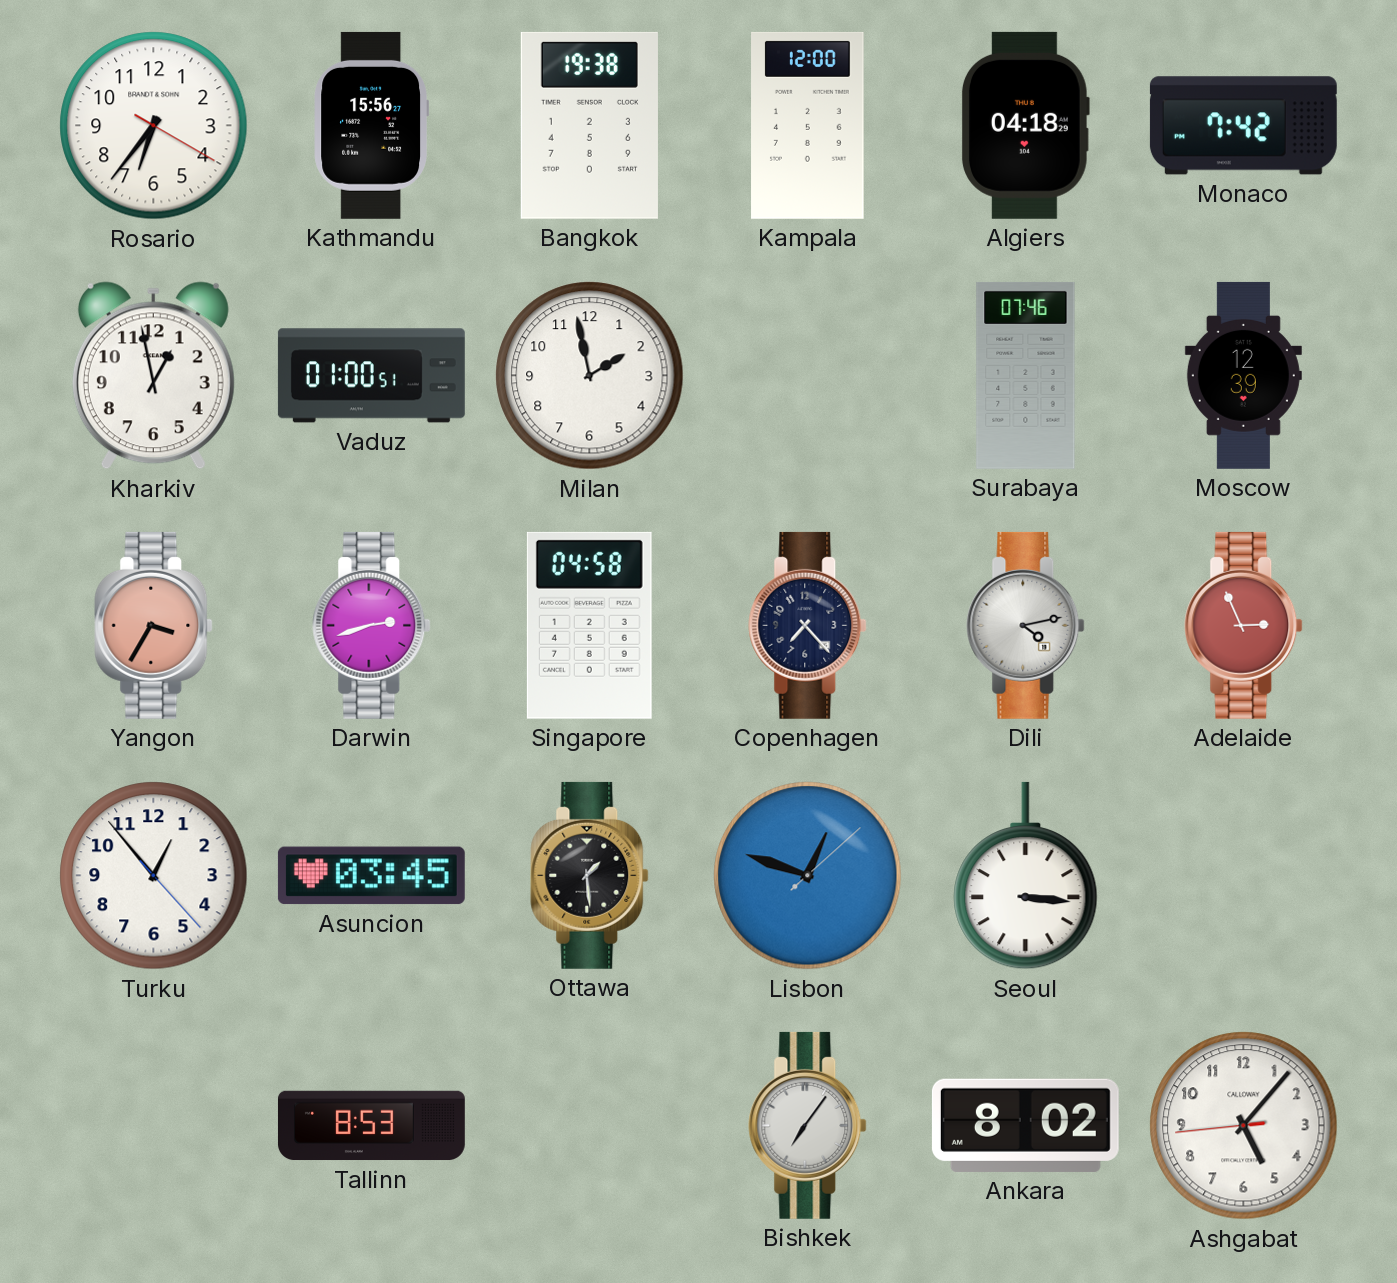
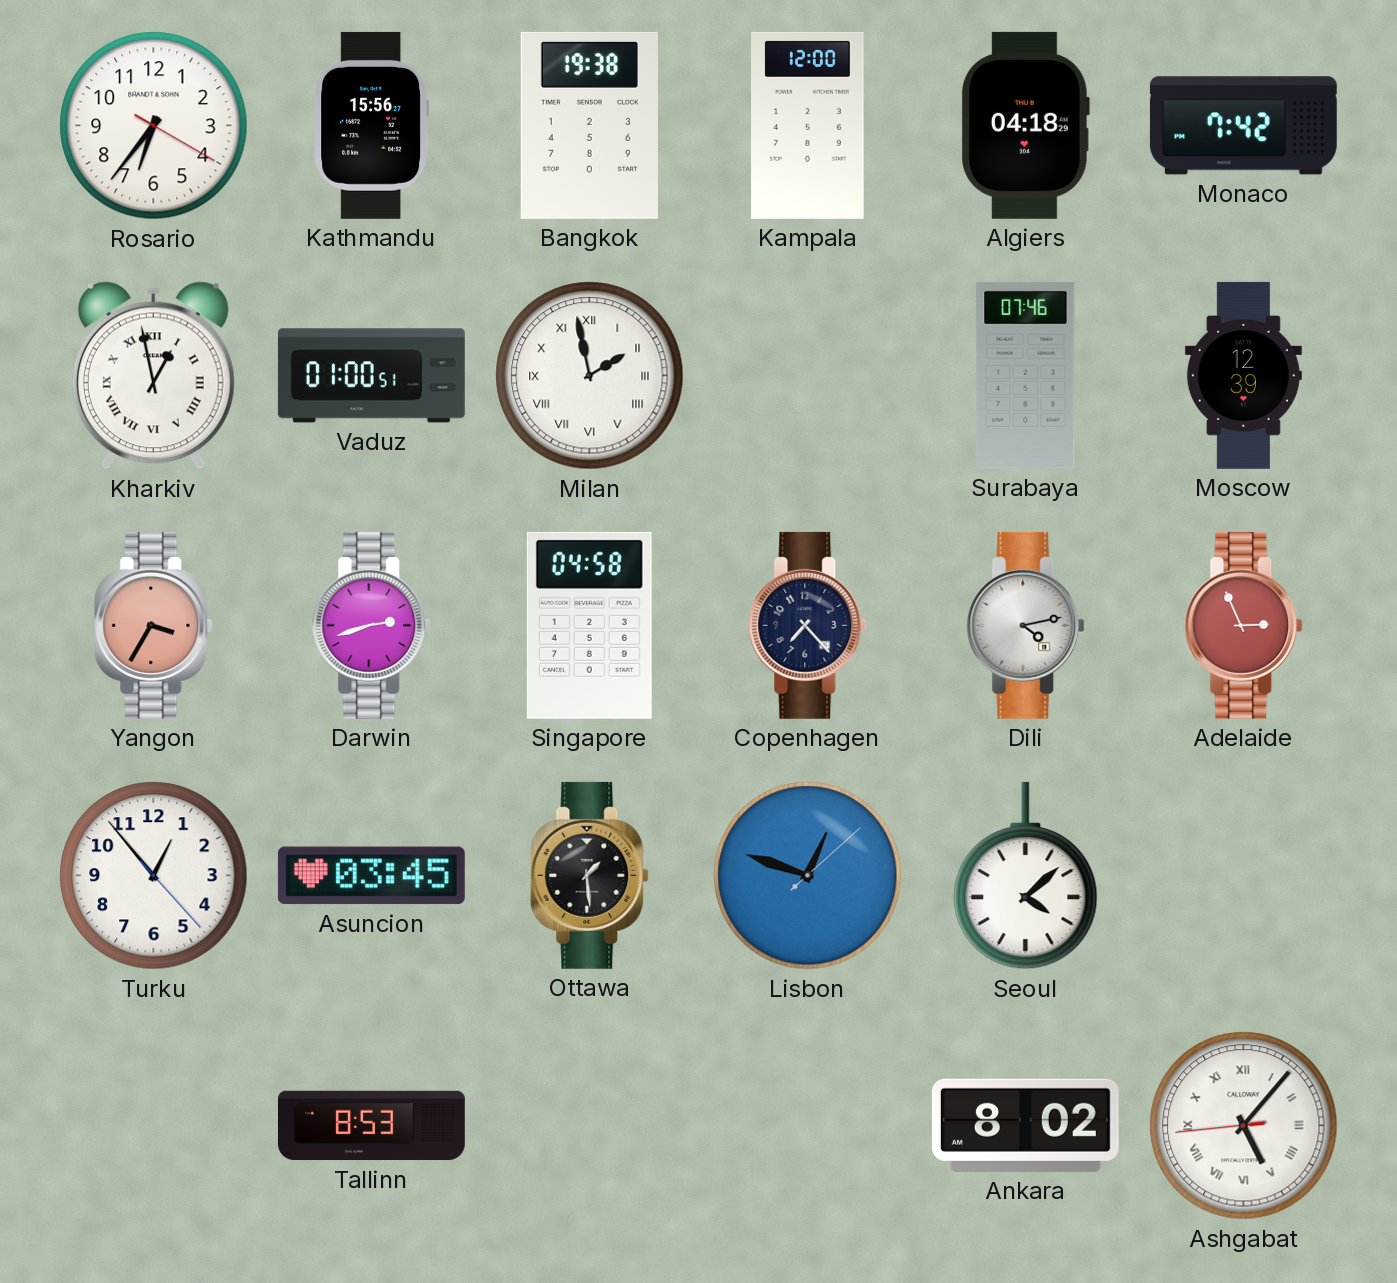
Kharkiv numerals: Arabic -> Roman (153, 376)
Milan numerals: Arabic -> Roman (590, 376)
Seoul: 3:16 -> 4:08 (1026, 876)
Bishkek: 7:06 -> none (808, 1125)
Ashgabat numerals: Arabic -> Roman (1244, 1126)
